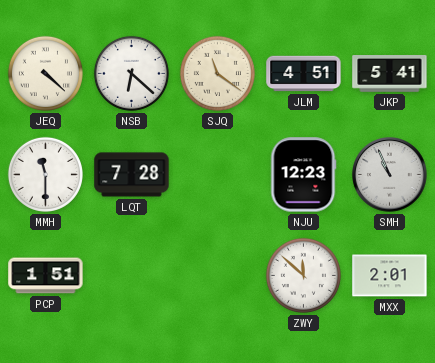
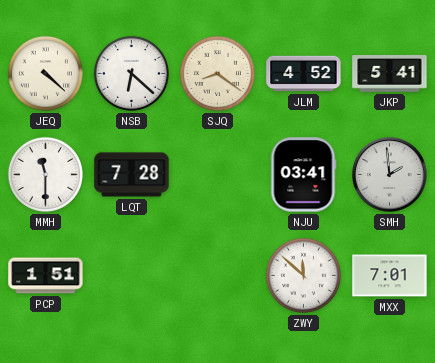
SJQ: 11:21 -> 8:21 (217, 73)
JLM: 4:51 -> 4:52 (304, 74)
NJU: 12:23 -> 03:41 (303, 175)
SMH: 10:56 -> 1:59 (390, 175)
MXX: 2:01 -> 7:01 (390, 276)
